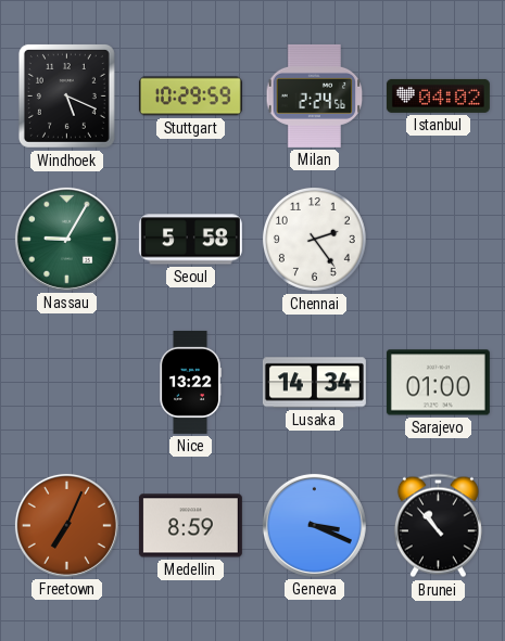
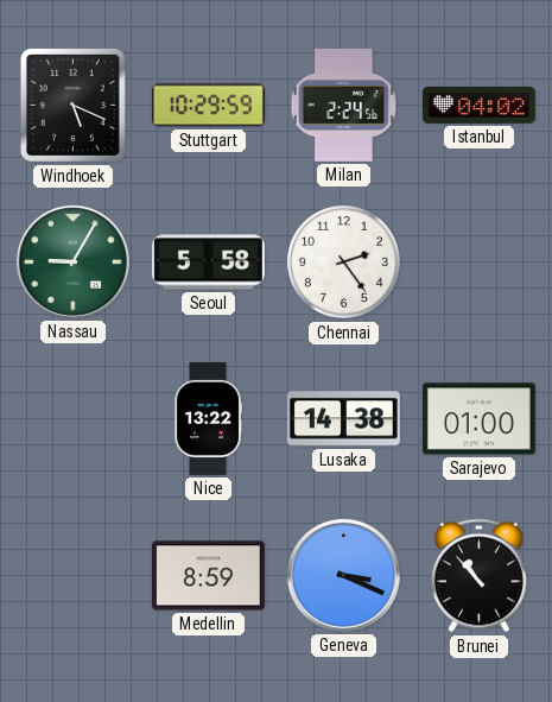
Lusaka: 14:34 -> 14:38 (343, 419)
Freetown: 7:04 -> none (66, 525)
